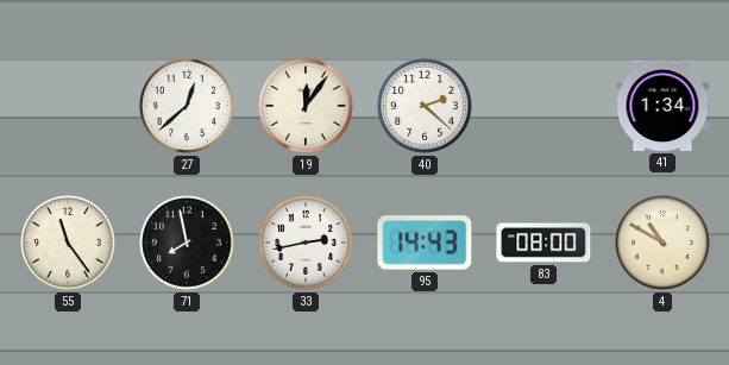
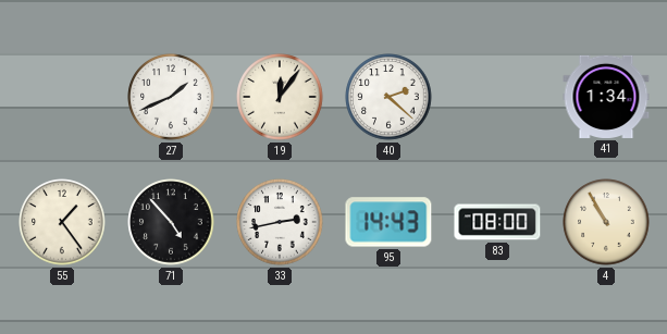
27: 12:38 -> 1:41 (171, 97)
55: 11:24 -> 1:24 (62, 222)
71: 7:58 -> 4:53 (171, 222)
4: 10:50 -> 10:55 (606, 222)
